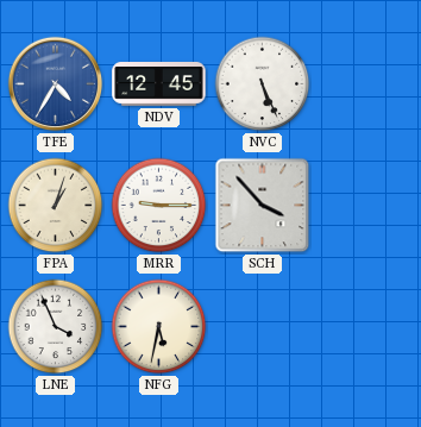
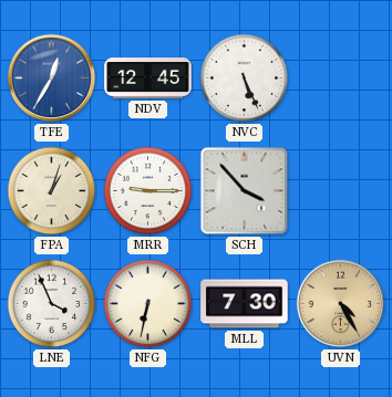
TFE: 4:35 -> 12:35 (52, 79)
NFG: 5:32 -> 6:32 (148, 304)
MLL: none -> 7:30 (245, 304)
UVN: none -> 4:25 (341, 304)
